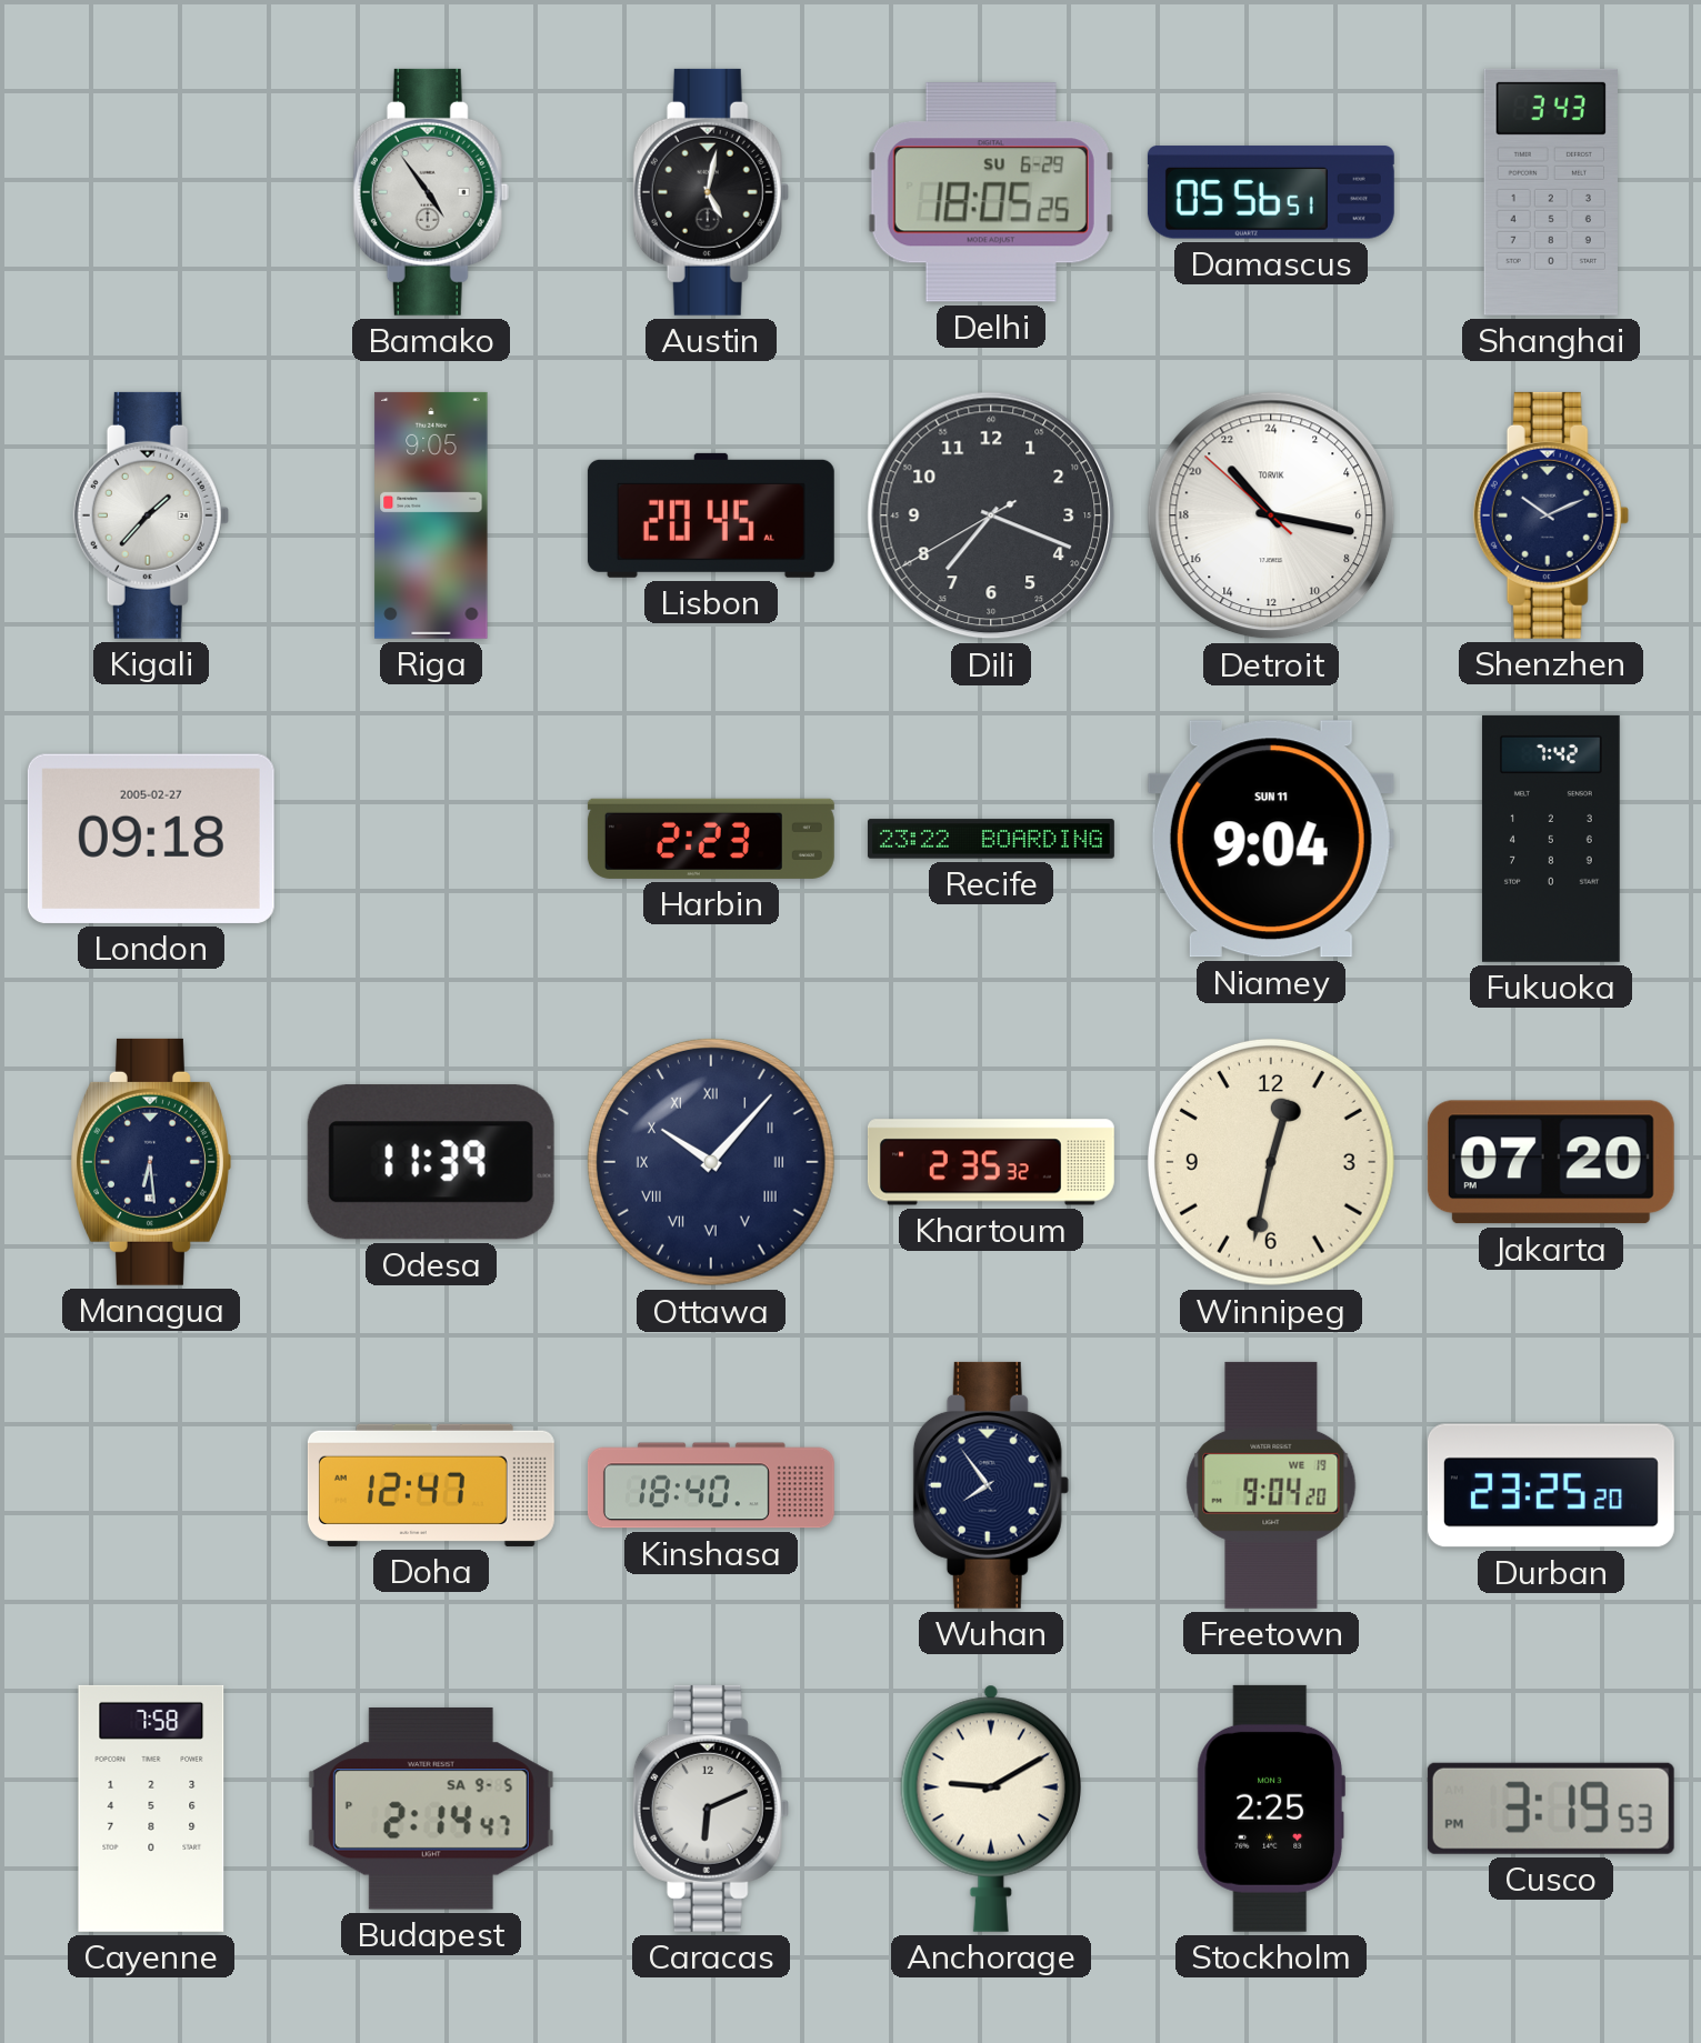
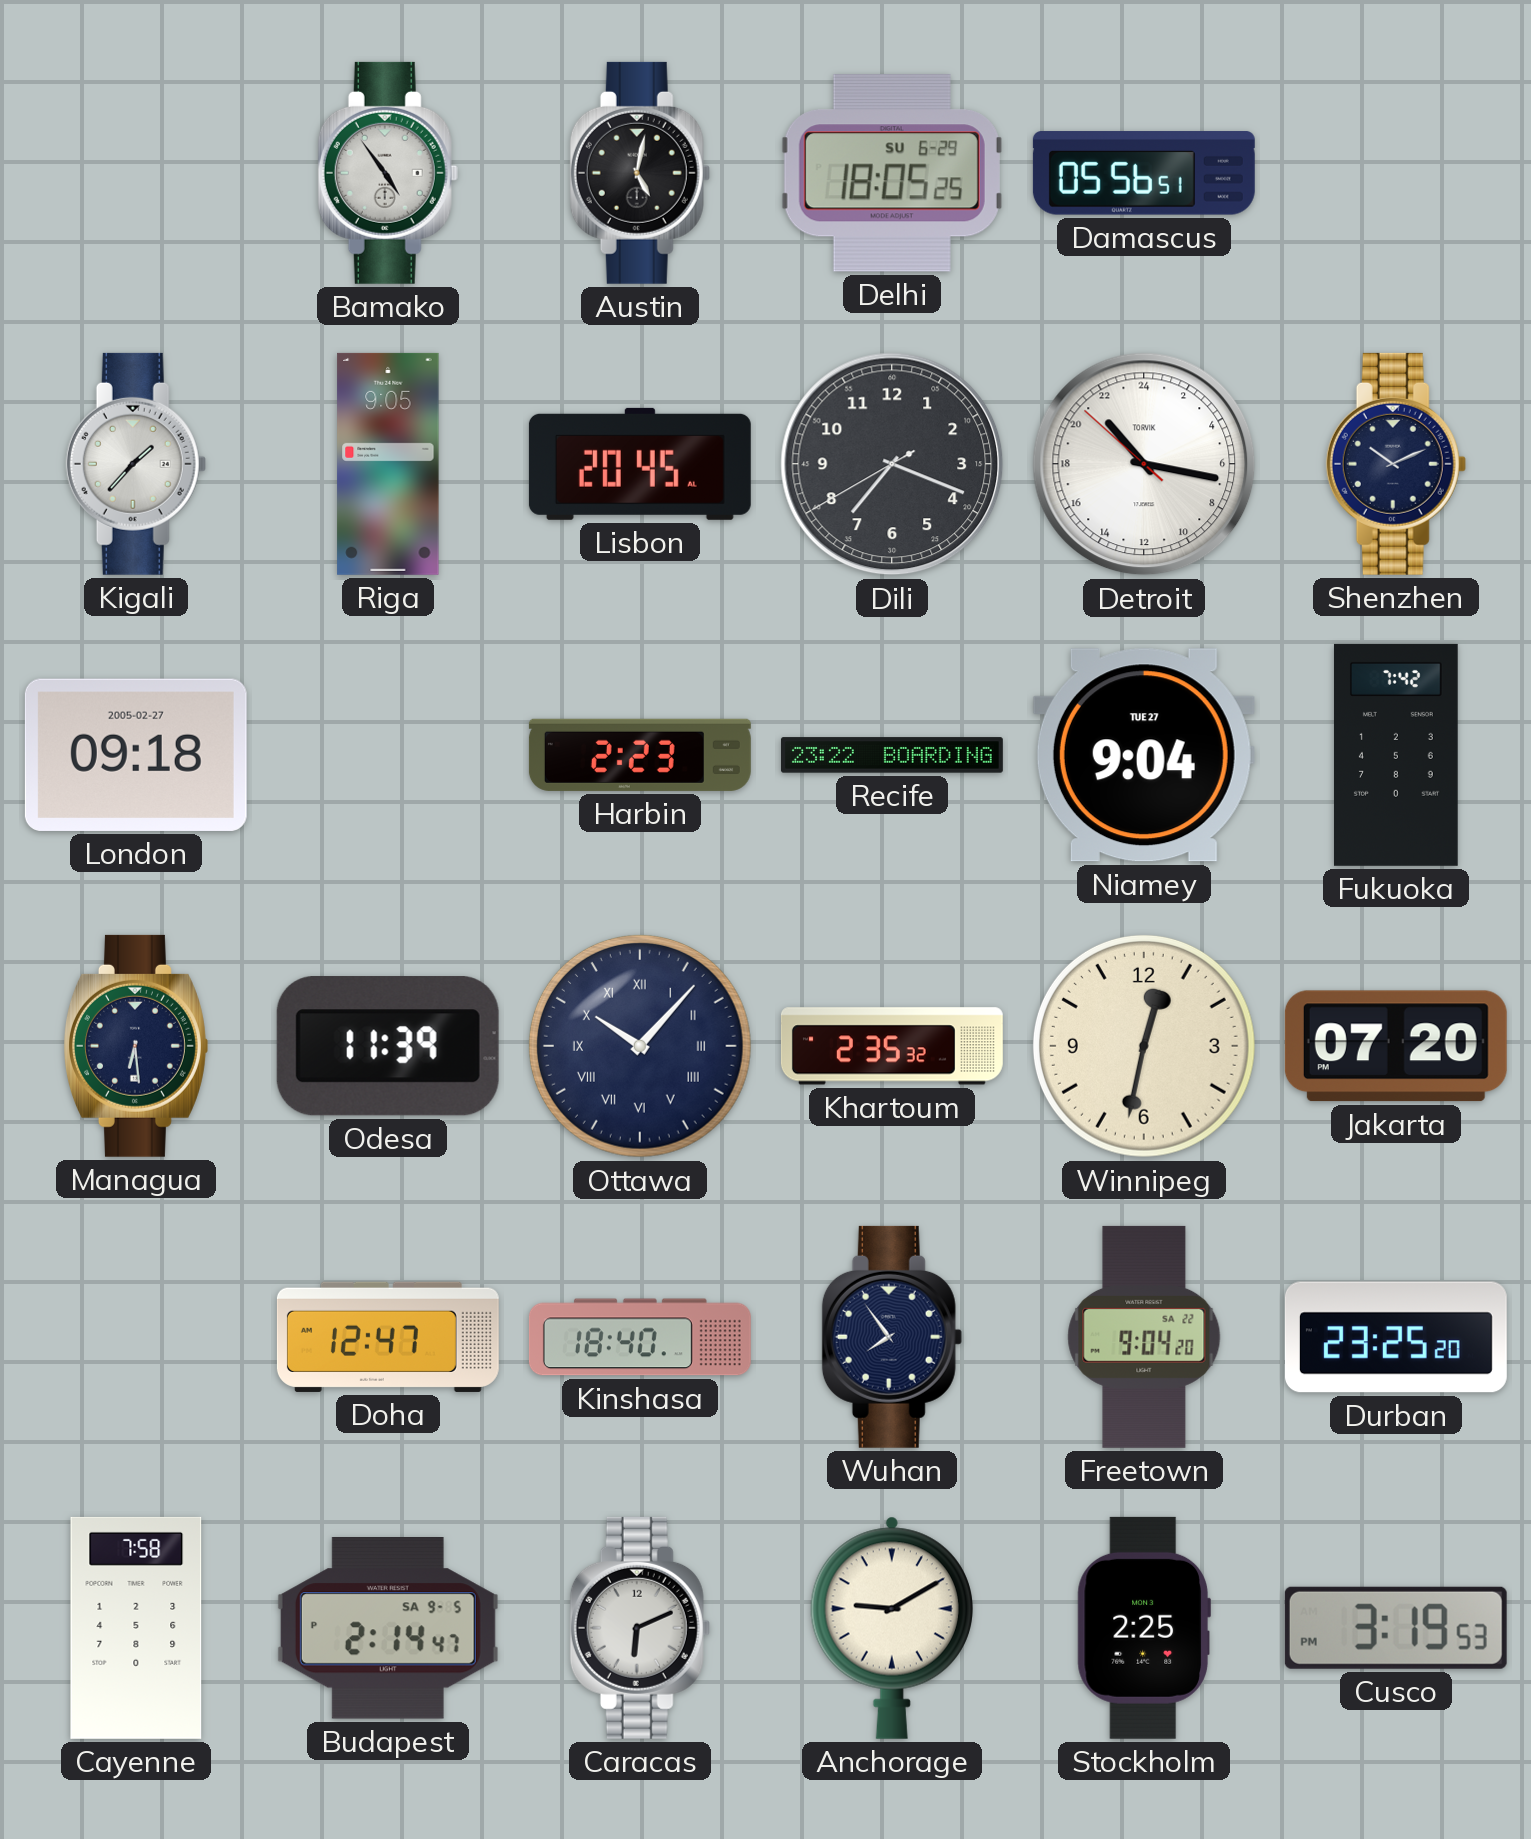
Shanghai: 3:43 -> none (1551, 192)
Niamey date: SUN 11 -> TUE 27 (1144, 755)
Freetown date: WE 19 -> SA 22 (1144, 1337)
